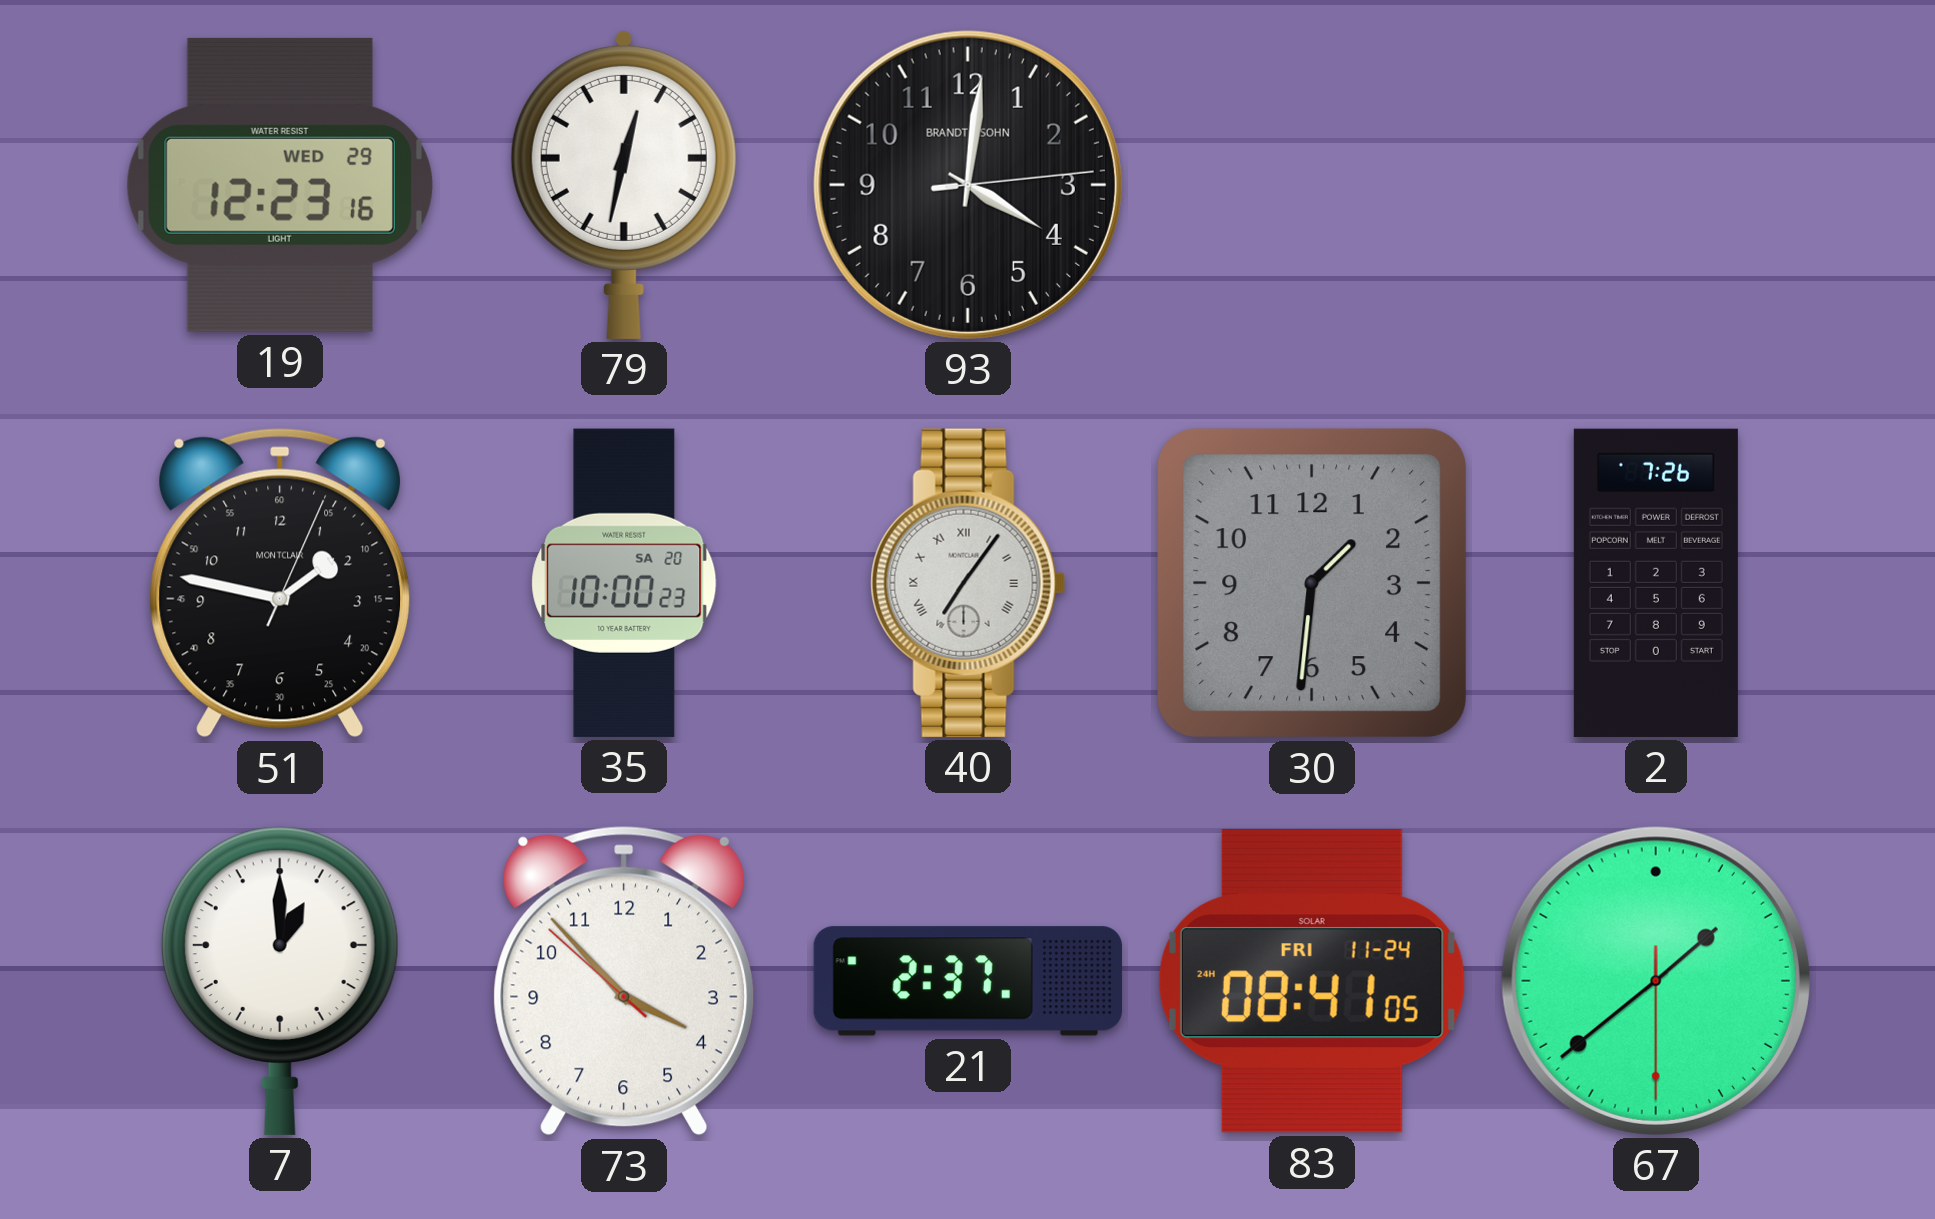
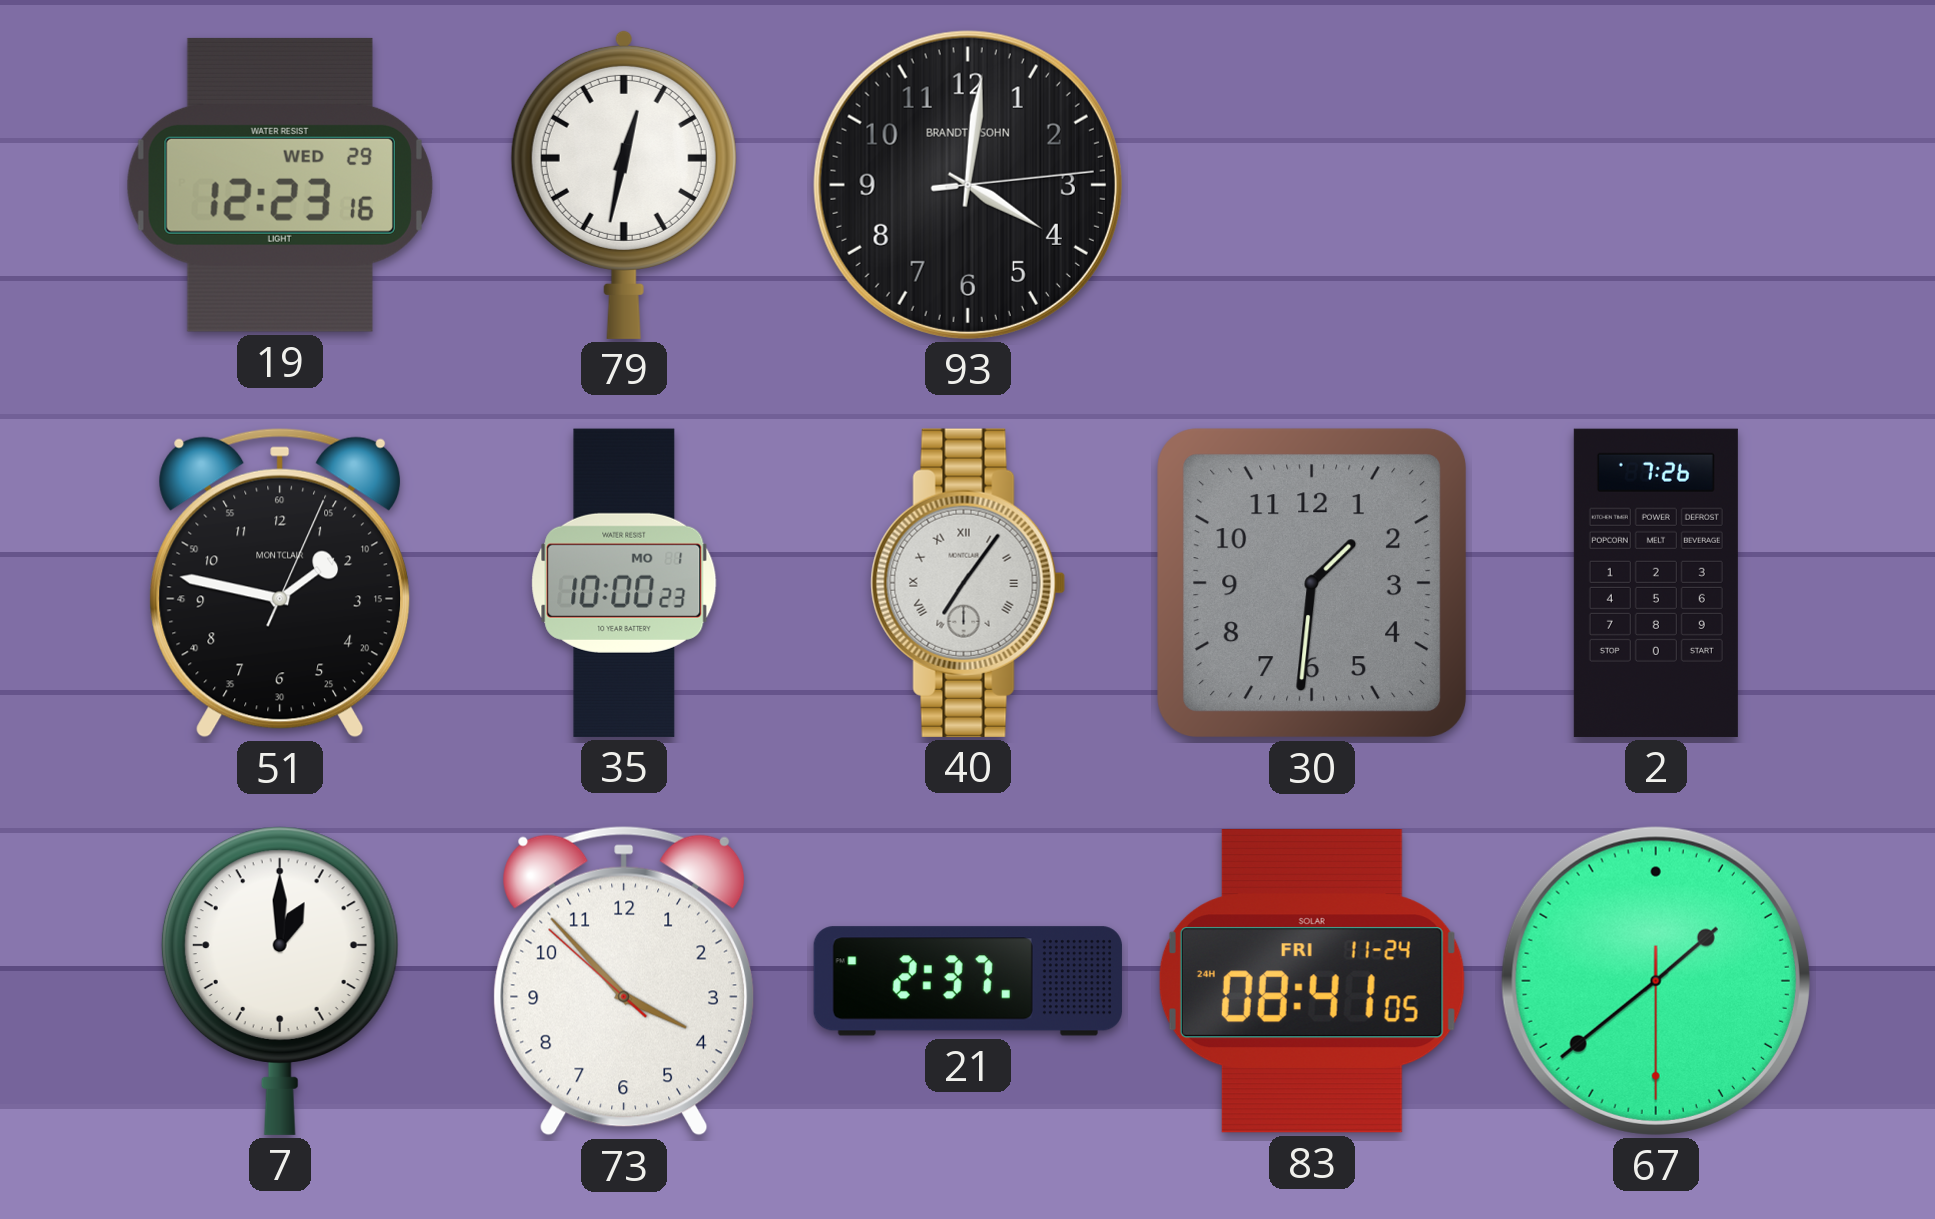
35 date: SA 20 -> MO 1 (624, 583)
